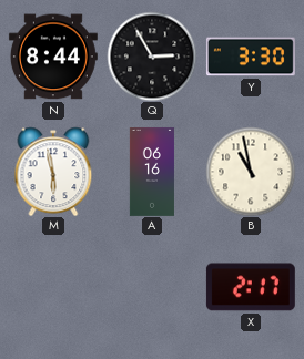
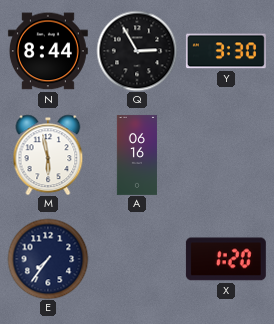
B: 10:58 -> none (251, 172)
E: none -> 7:36 (48, 259)
X: 2:17 -> 1:20 (226, 259)
